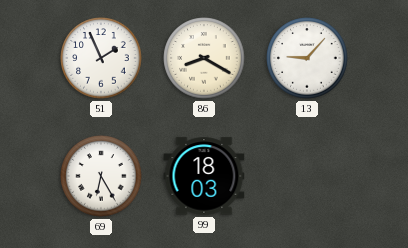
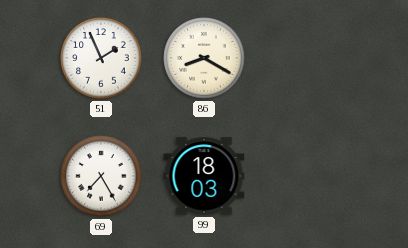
13: 9:07 -> none (307, 58)
69: 6:25 -> 7:25 (101, 176)
